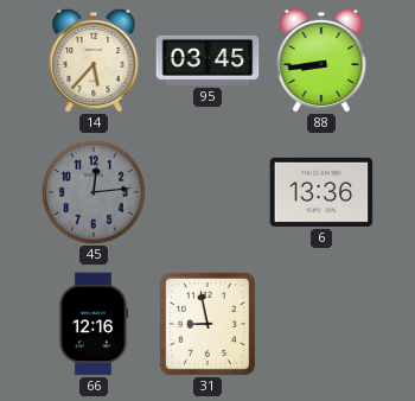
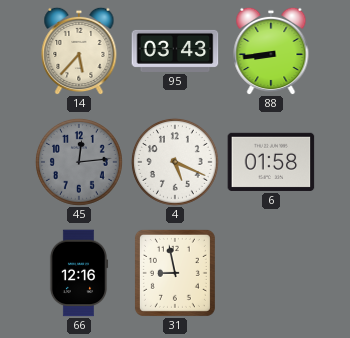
95: 03:45 -> 03:43 (175, 51)
4: none -> 5:19 (175, 162)
6: 13:36 -> 01:58 (271, 162)
